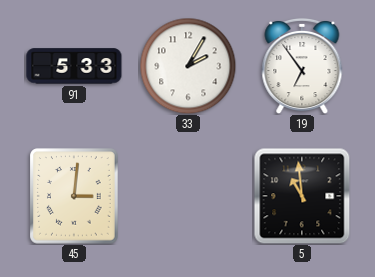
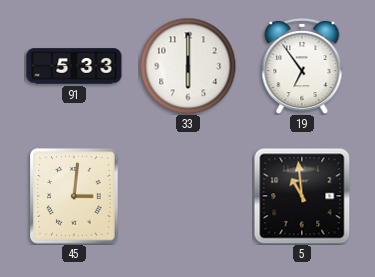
33: 2:05 -> 6:00 (188, 66)
